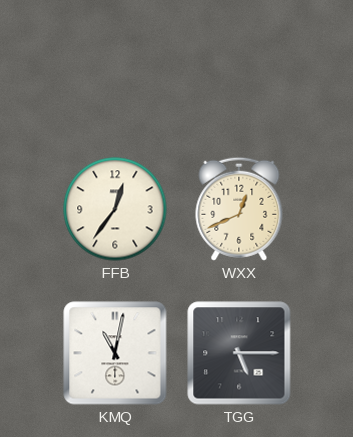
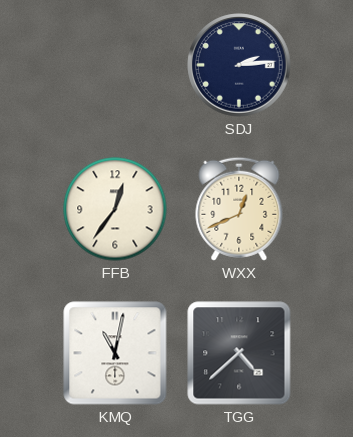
SDJ: none -> 2:14 (239, 65)
TGG: 5:15 -> 4:38 (239, 353)
